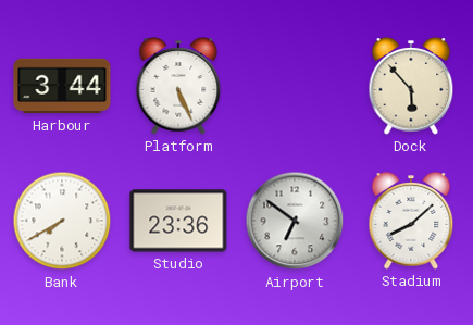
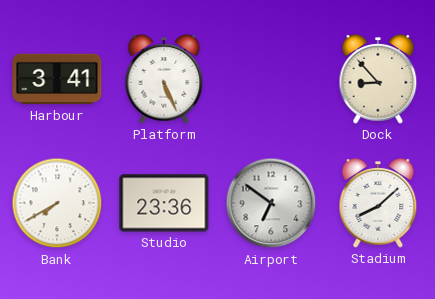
Harbour: 3:44 -> 3:41 (57, 79)
Dock: 5:53 -> 8:53 (378, 79)
